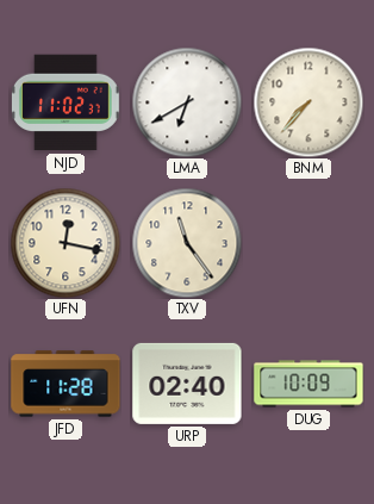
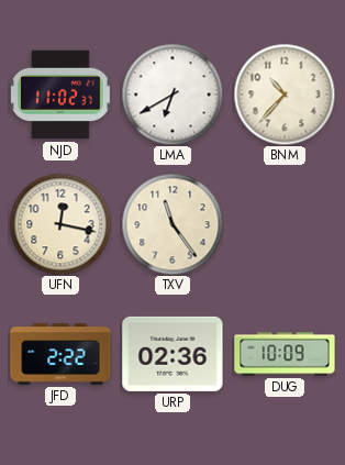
BNM: 7:37 -> 10:37 (285, 95)
JFD: 11:28 -> 2:22 (60, 354)
URP: 02:40 -> 02:36 (172, 354)
